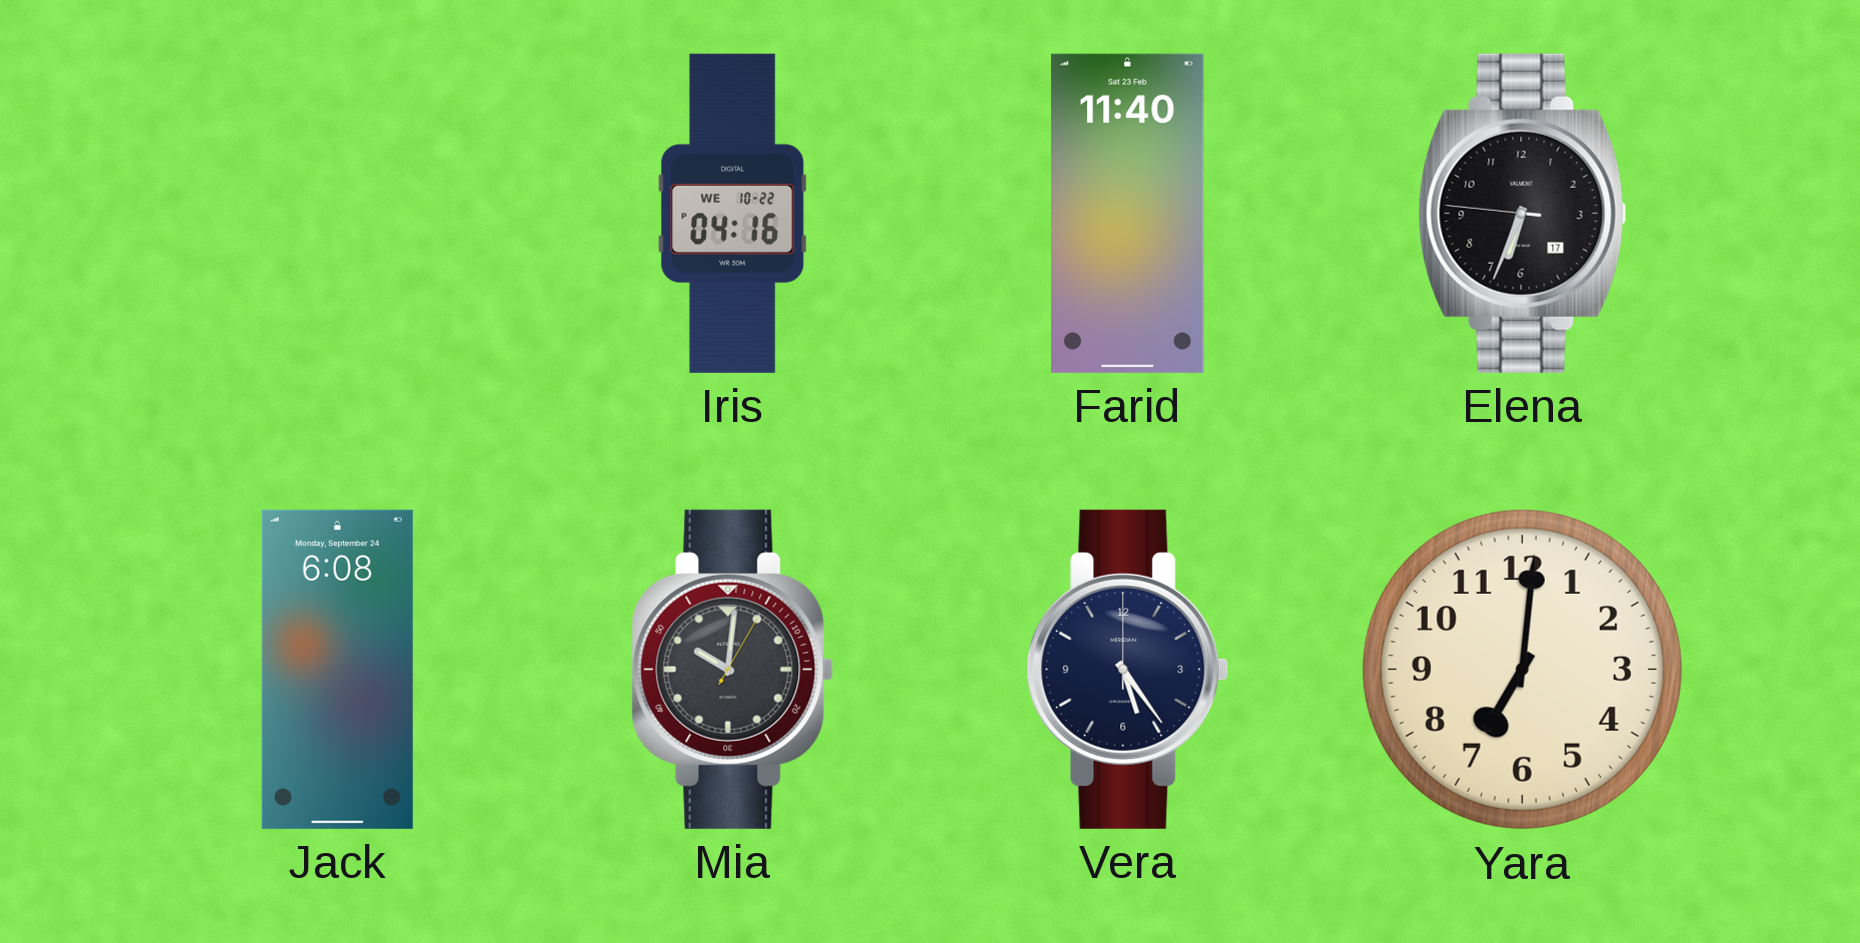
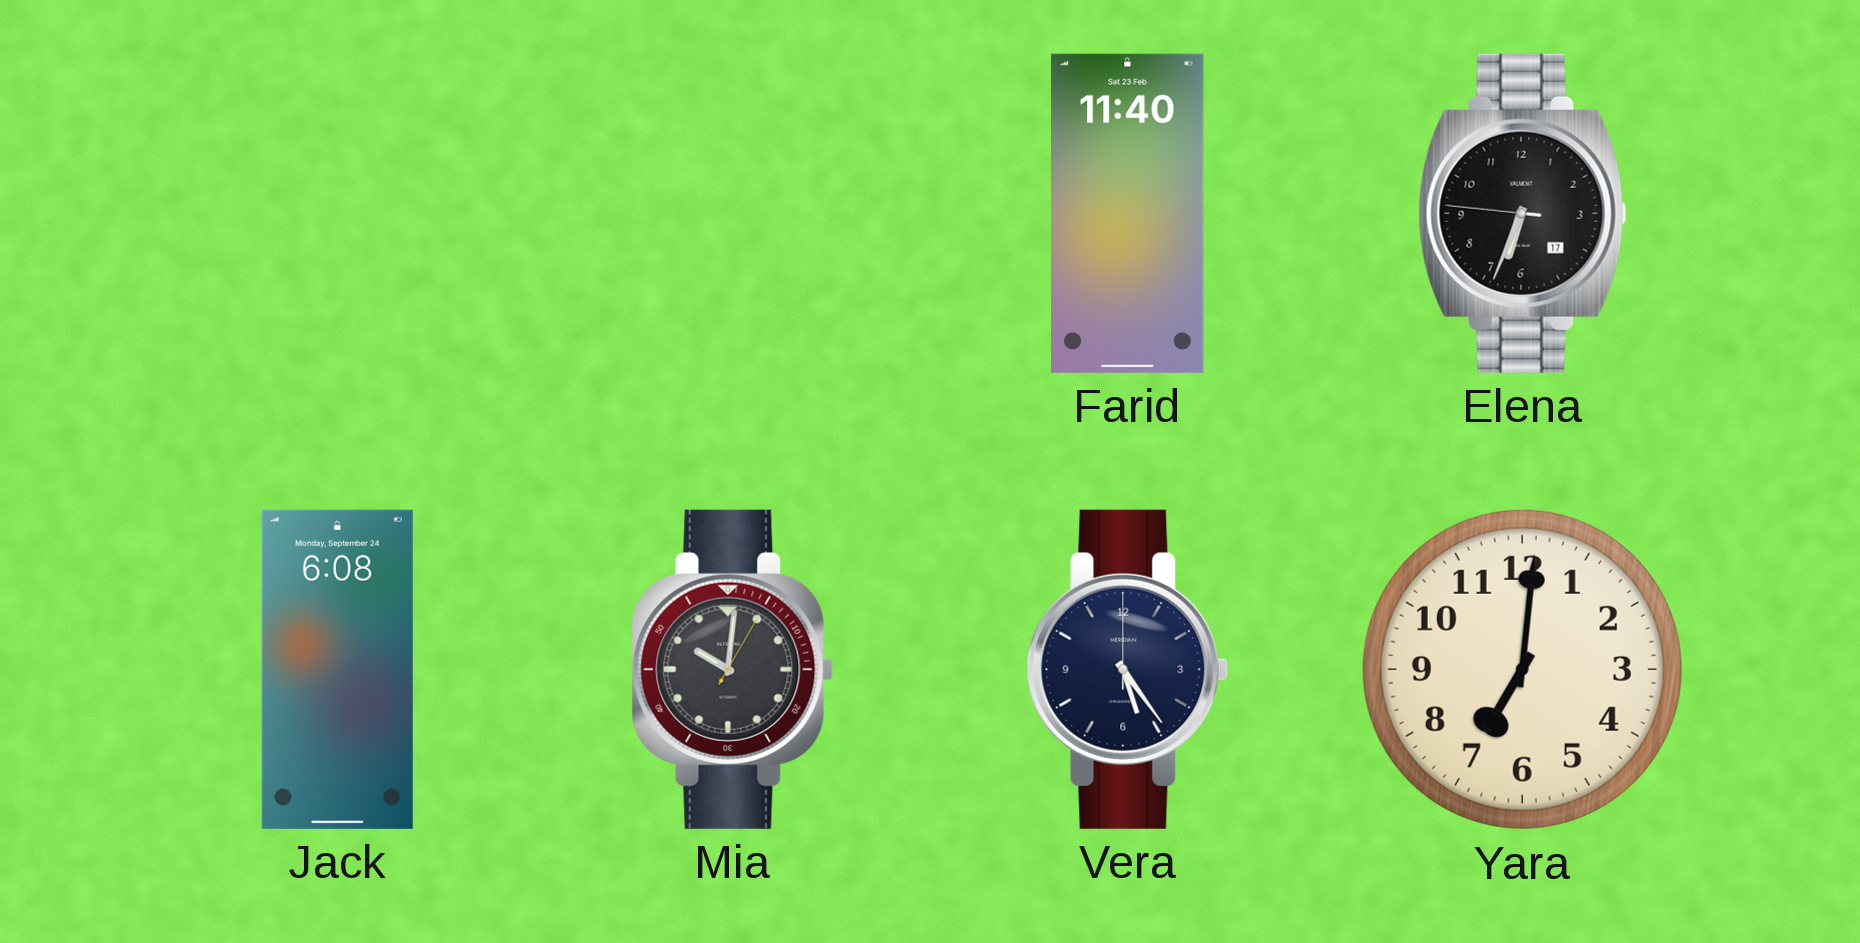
Iris: 04:16 -> none (733, 213)
